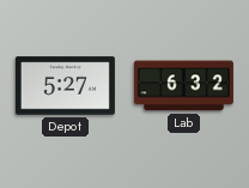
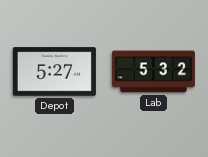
Lab: 6:32 -> 5:32 (153, 72)
